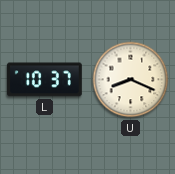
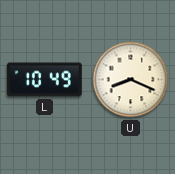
L: 10:37 -> 10:49 (44, 80)
